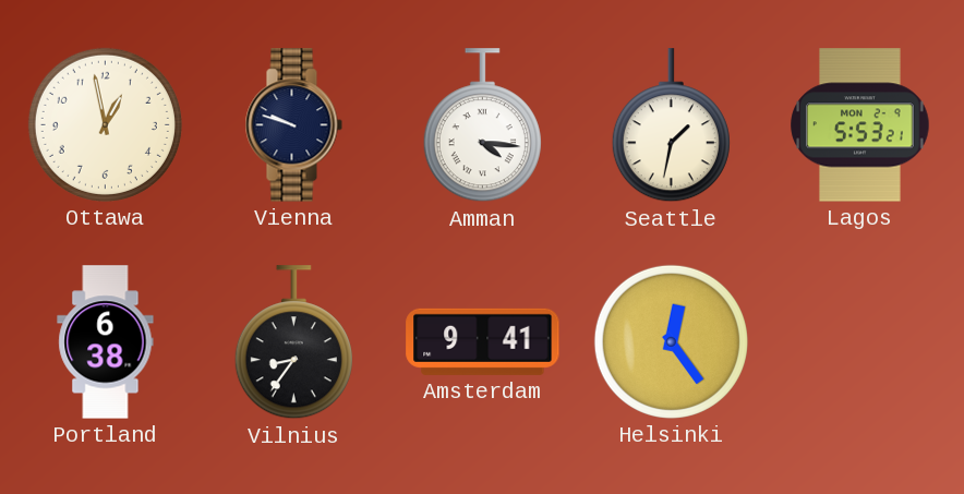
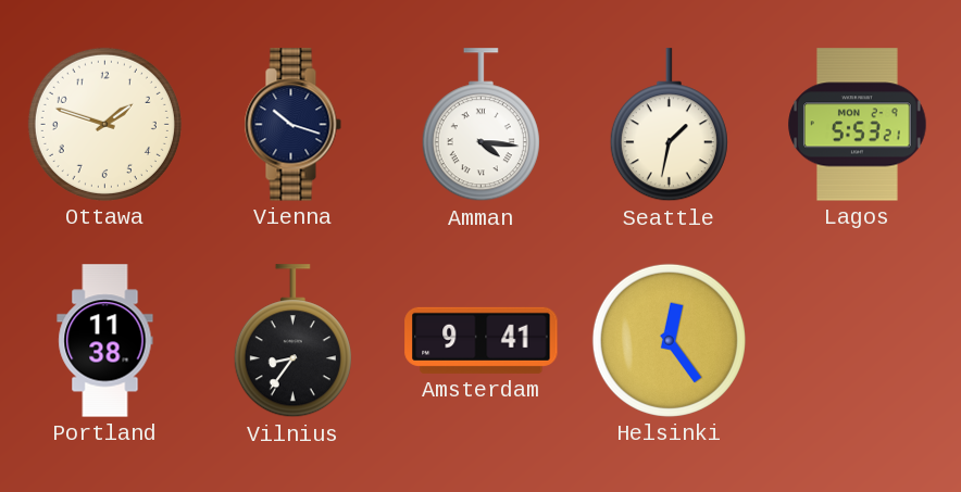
Ottawa: 12:58 -> 1:48 (104, 124)
Vienna: 9:48 -> 10:18 (292, 125)
Portland: 6:38 -> 11:38 (105, 341)
